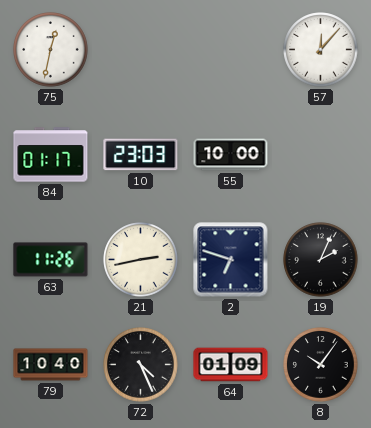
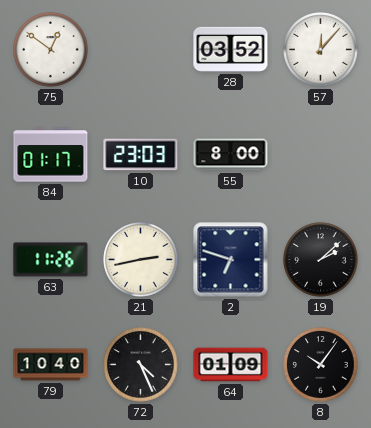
75: 12:32 -> 12:51 (51, 50)
28: none -> 03:52 (231, 49)
55: 10:00 -> 8:00 (231, 155)
19: 2:04 -> 2:08 (321, 260)
